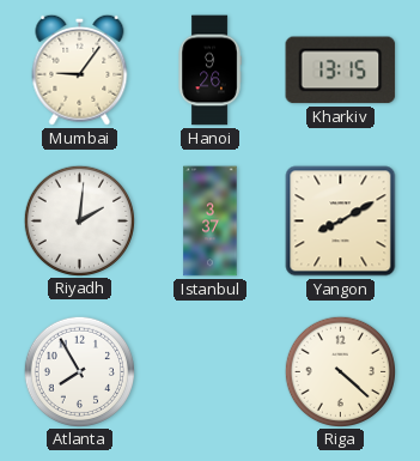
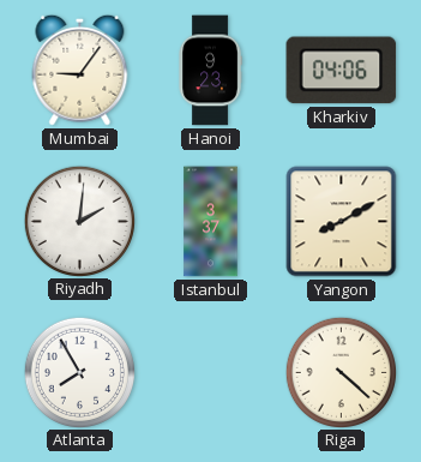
Hanoi: 9:26 -> 9:23 (210, 71)
Kharkiv: 13:15 -> 04:06 (342, 71)
